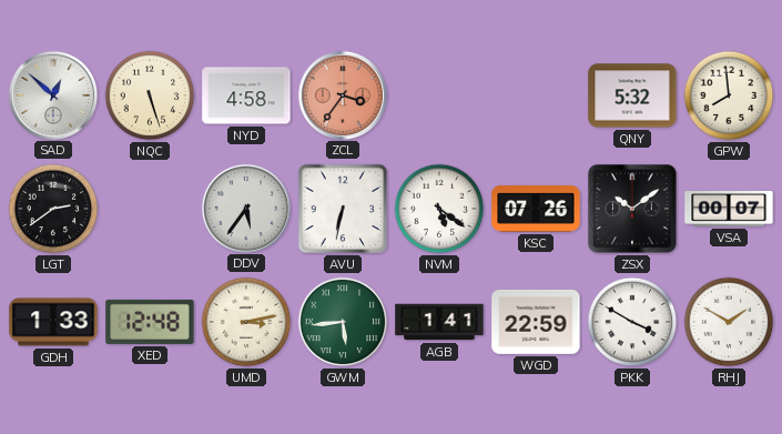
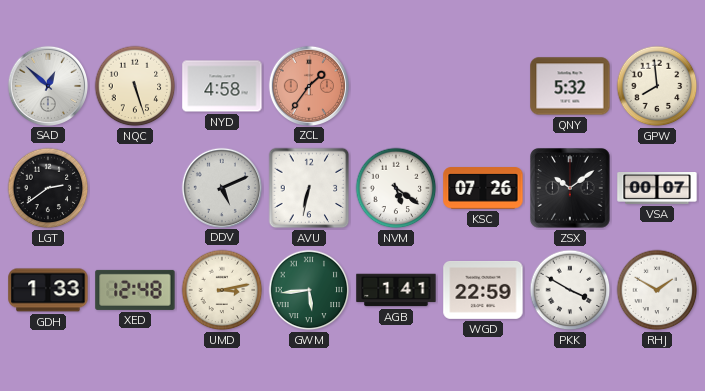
ZCL: 3:36 -> 1:36 (308, 85)
DDV: 5:36 -> 5:11 (221, 187)
